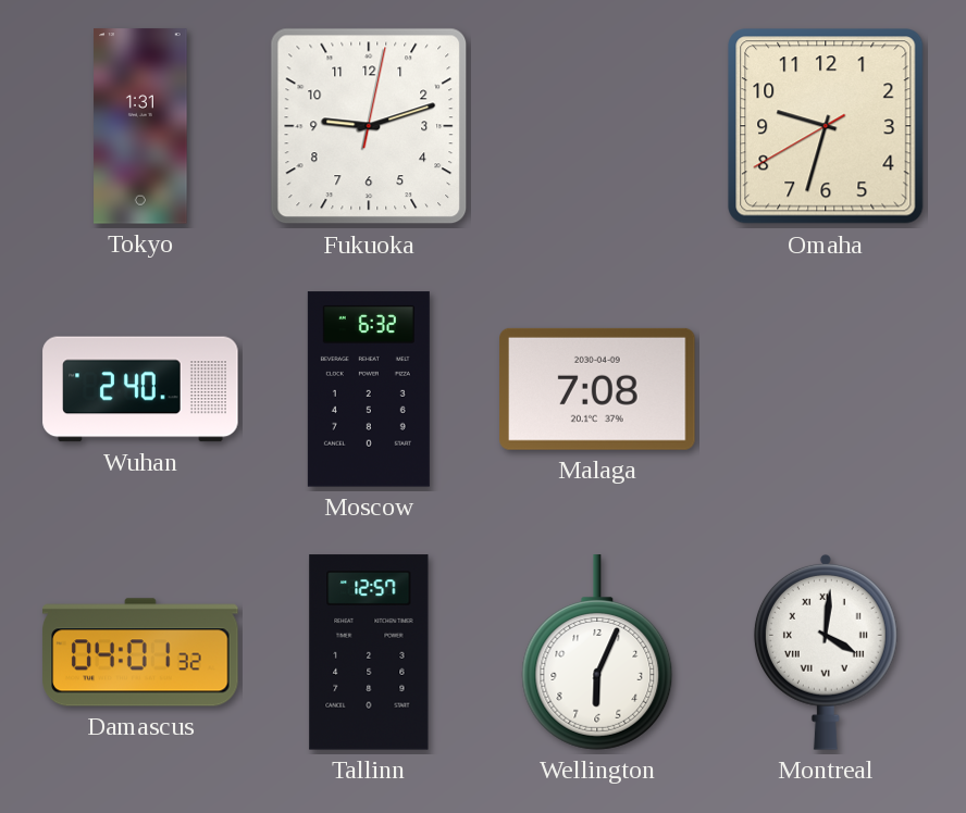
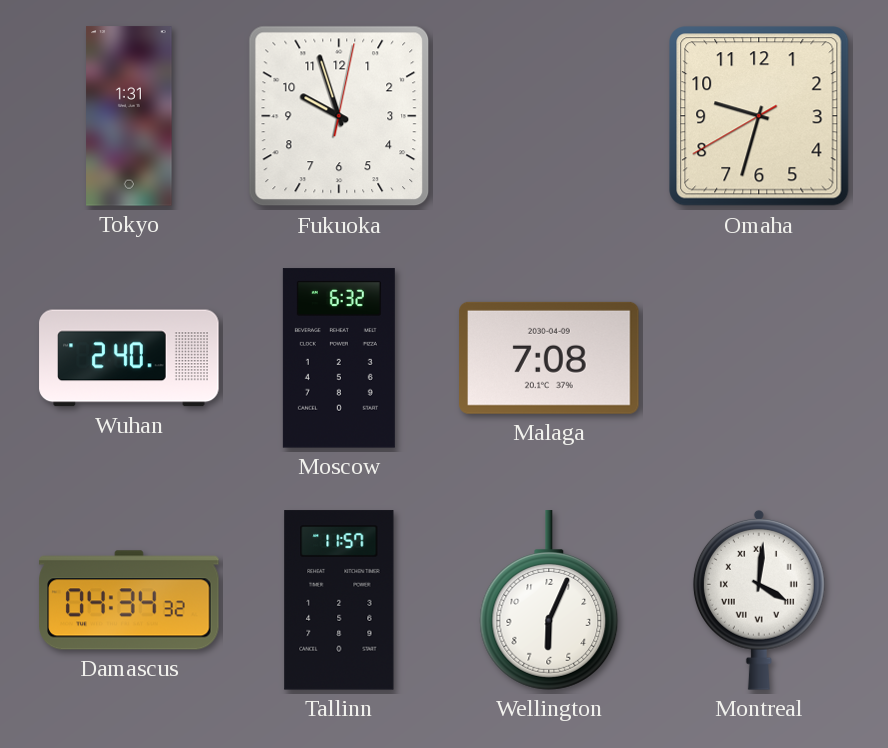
Fukuoka: 9:12 -> 9:57 (339, 116)
Damascus: 04:01 -> 04:34 (129, 600)
Tallinn: 12:57 -> 11:57 (339, 600)
